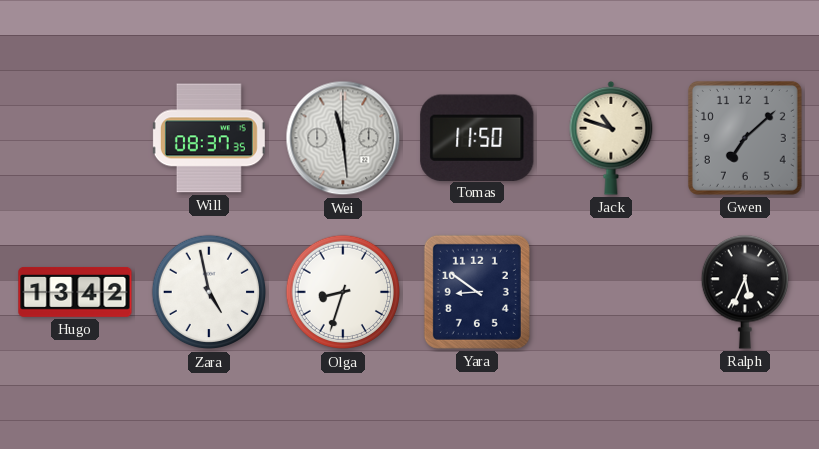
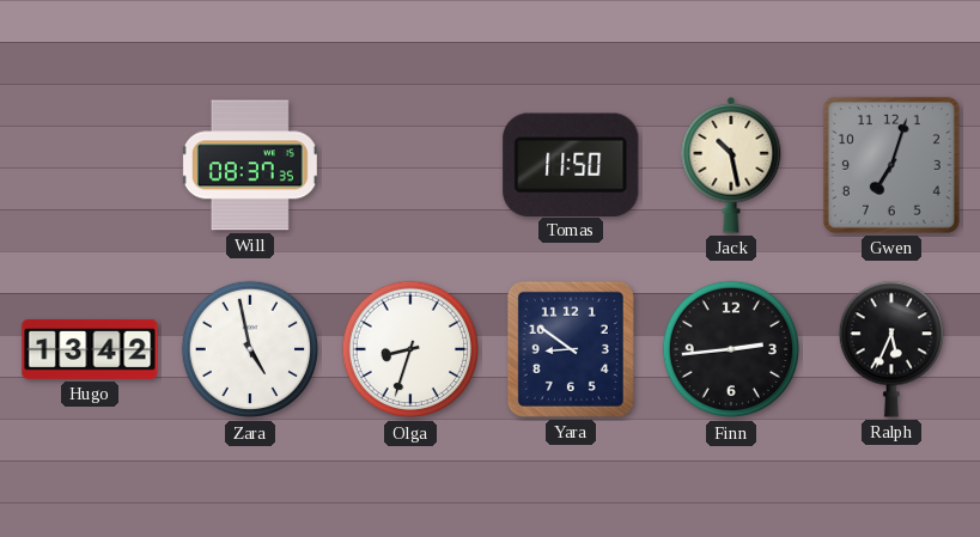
Wei: 11:29 -> none (343, 138)
Jack: 10:48 -> 10:28 (731, 165)
Gwen: 7:08 -> 7:03 (891, 165)
Finn: none -> 2:44 (731, 349)
